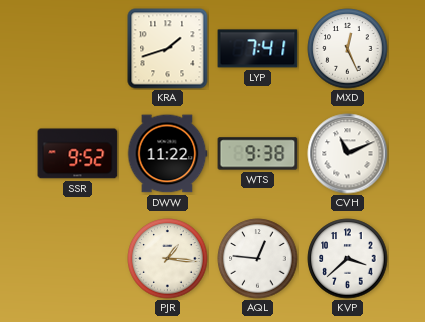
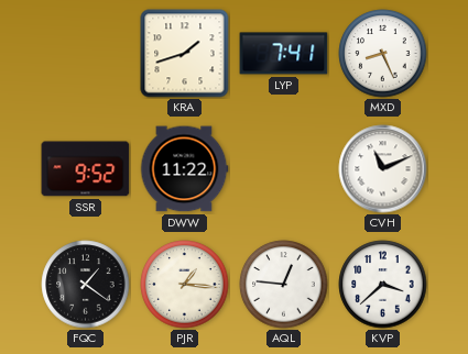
MXD: 12:26 -> 8:26 (383, 54)
WTS: 9:38 -> none (258, 154)
FQC: none -> 1:21 (86, 285)
